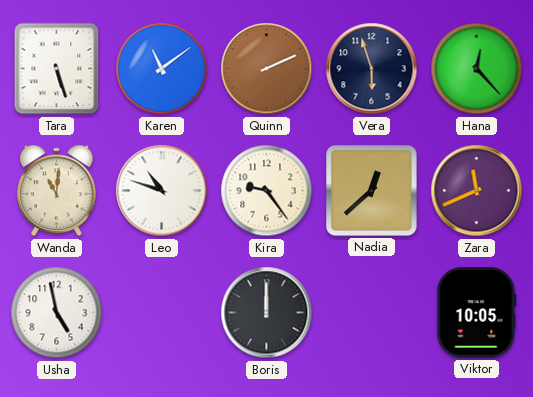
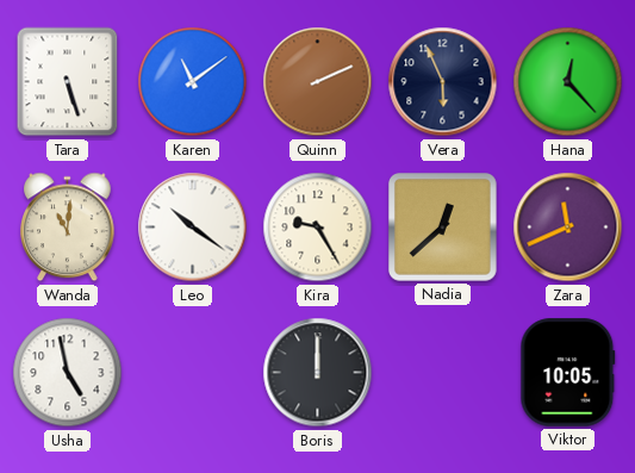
Vera: 5:57 -> 5:56 (443, 82)
Leo: 10:48 -> 10:21 (193, 228)
Kira: 9:24 -> 9:25 (318, 228)
